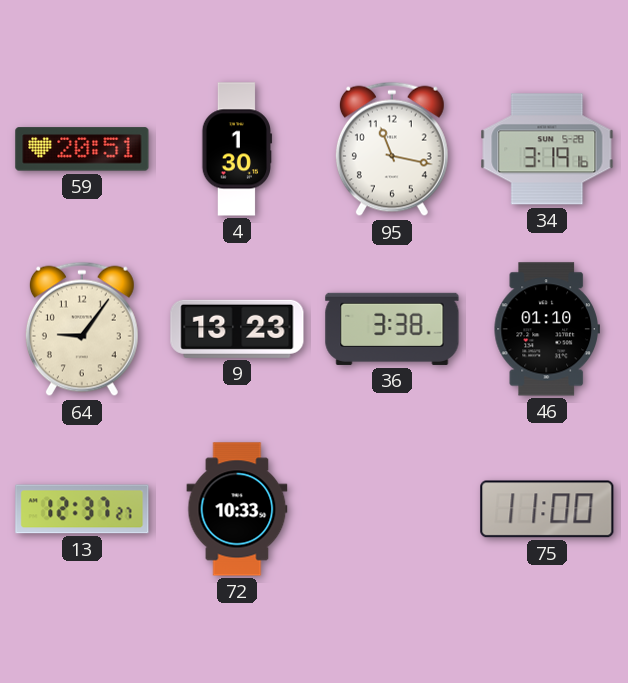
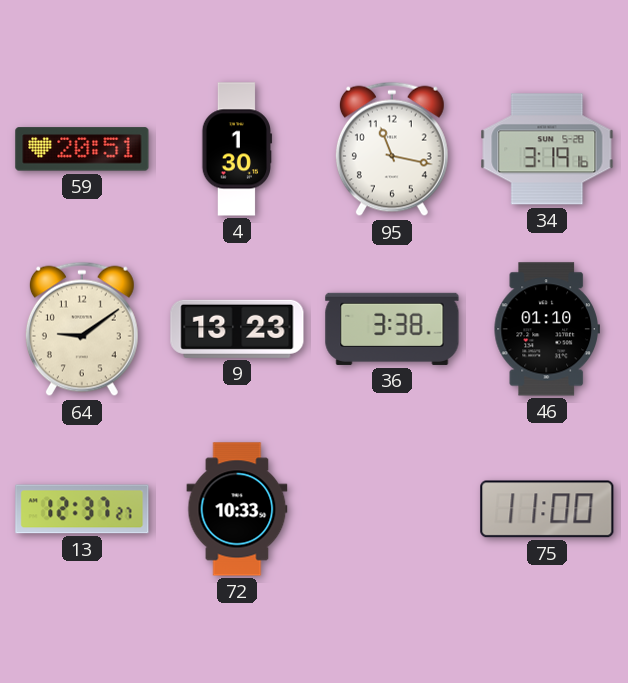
64: 9:06 -> 9:09 (82, 329)
